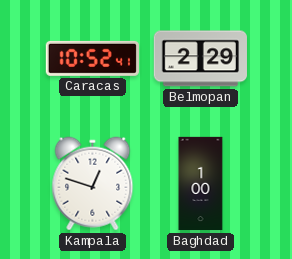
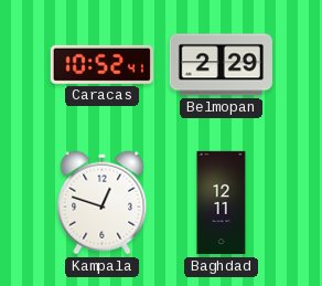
Baghdad: 1:00 -> 12:11 (222, 203)
